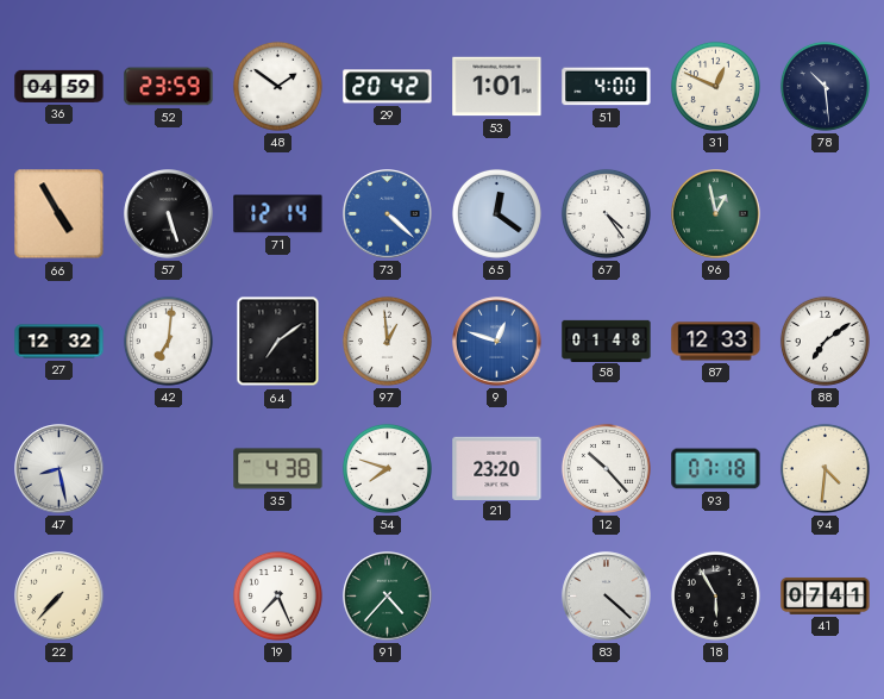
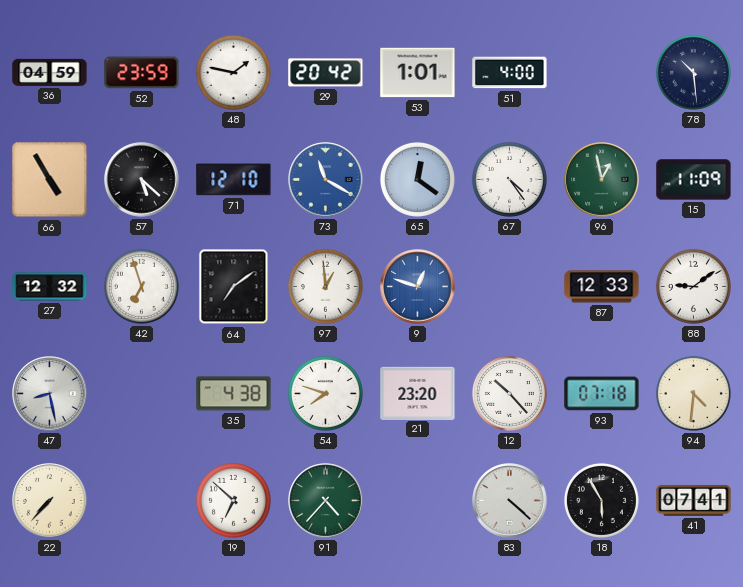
48: 1:51 -> 1:47 (233, 72)
31: 12:49 -> none (715, 86)
57: 5:27 -> 5:22 (142, 180)
71: 12:14 -> 12:10 (234, 180)
73: 4:22 -> 11:20 (326, 180)
15: none -> 11:09 (694, 180)
42: 7:01 -> 6:57 (141, 286)
58: 01:48 -> none (607, 341)
88: 7:09 -> 9:09 (693, 286)
19: 7:26 -> 6:52 (233, 500)
